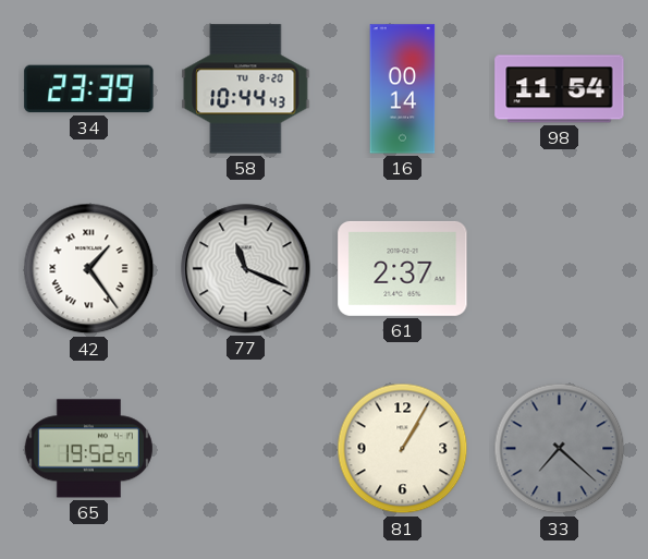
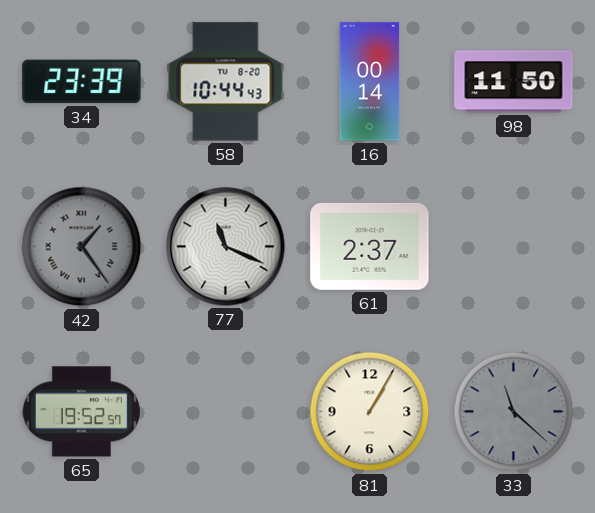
98: 11:54 -> 11:50 (514, 82)
42 dial: white -> grey (82, 247)
33: 7:22 -> 11:22 (514, 412)
